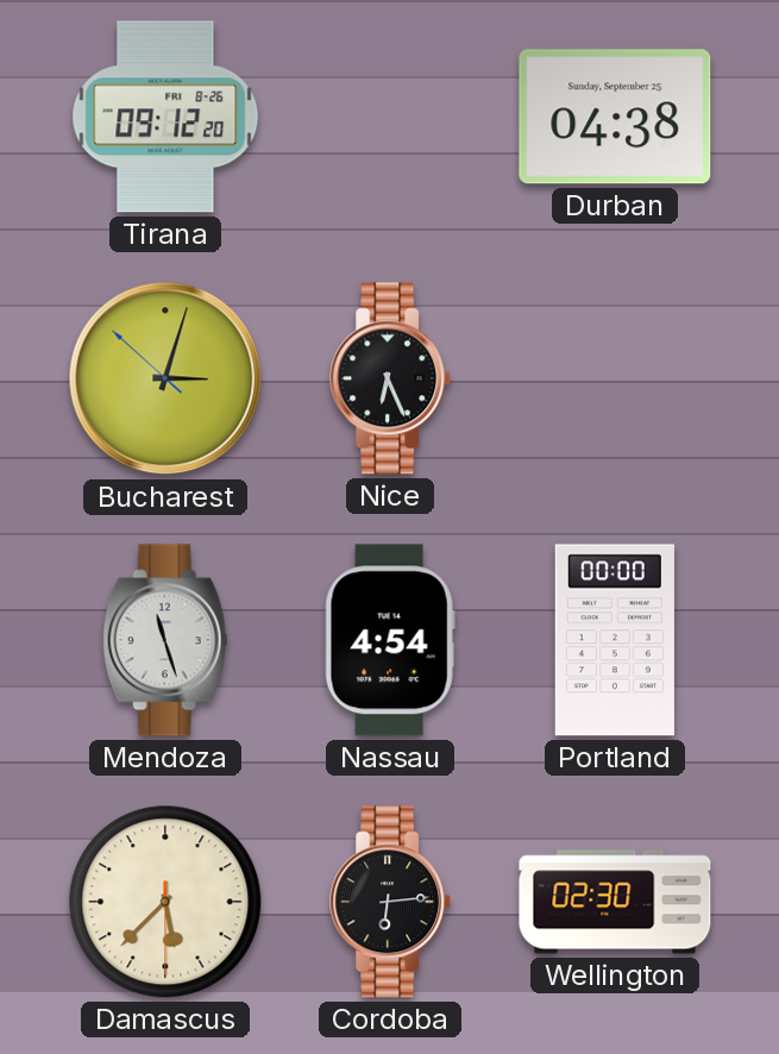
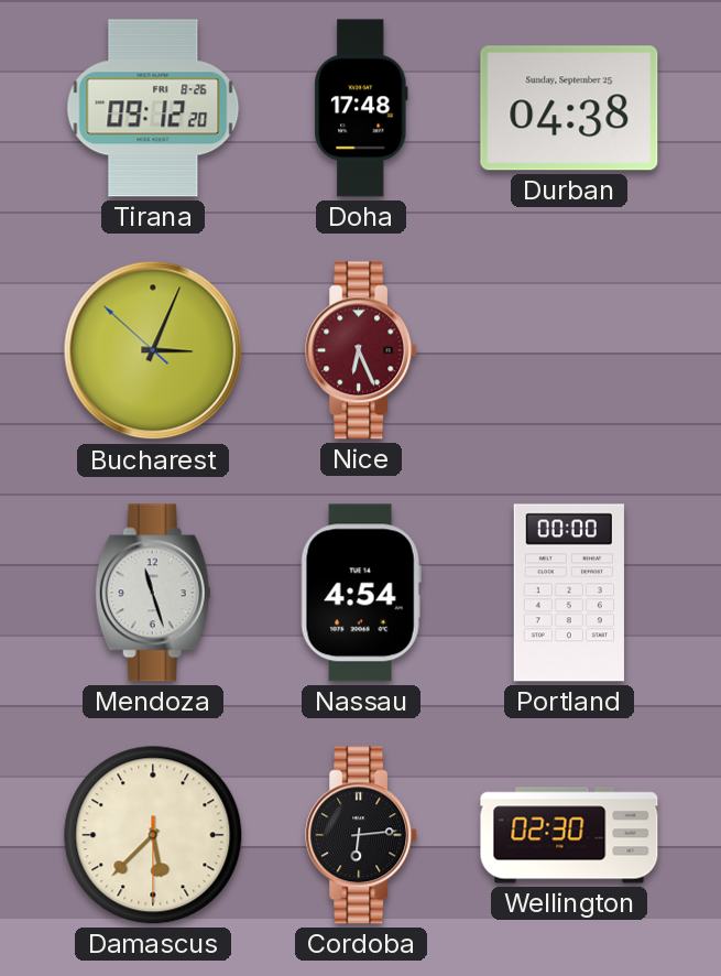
Doha: none -> 17:48 (361, 108)
Bucharest: 3:02 -> 3:03 (153, 350)
Nice dial: black -> burgundy (362, 350)
